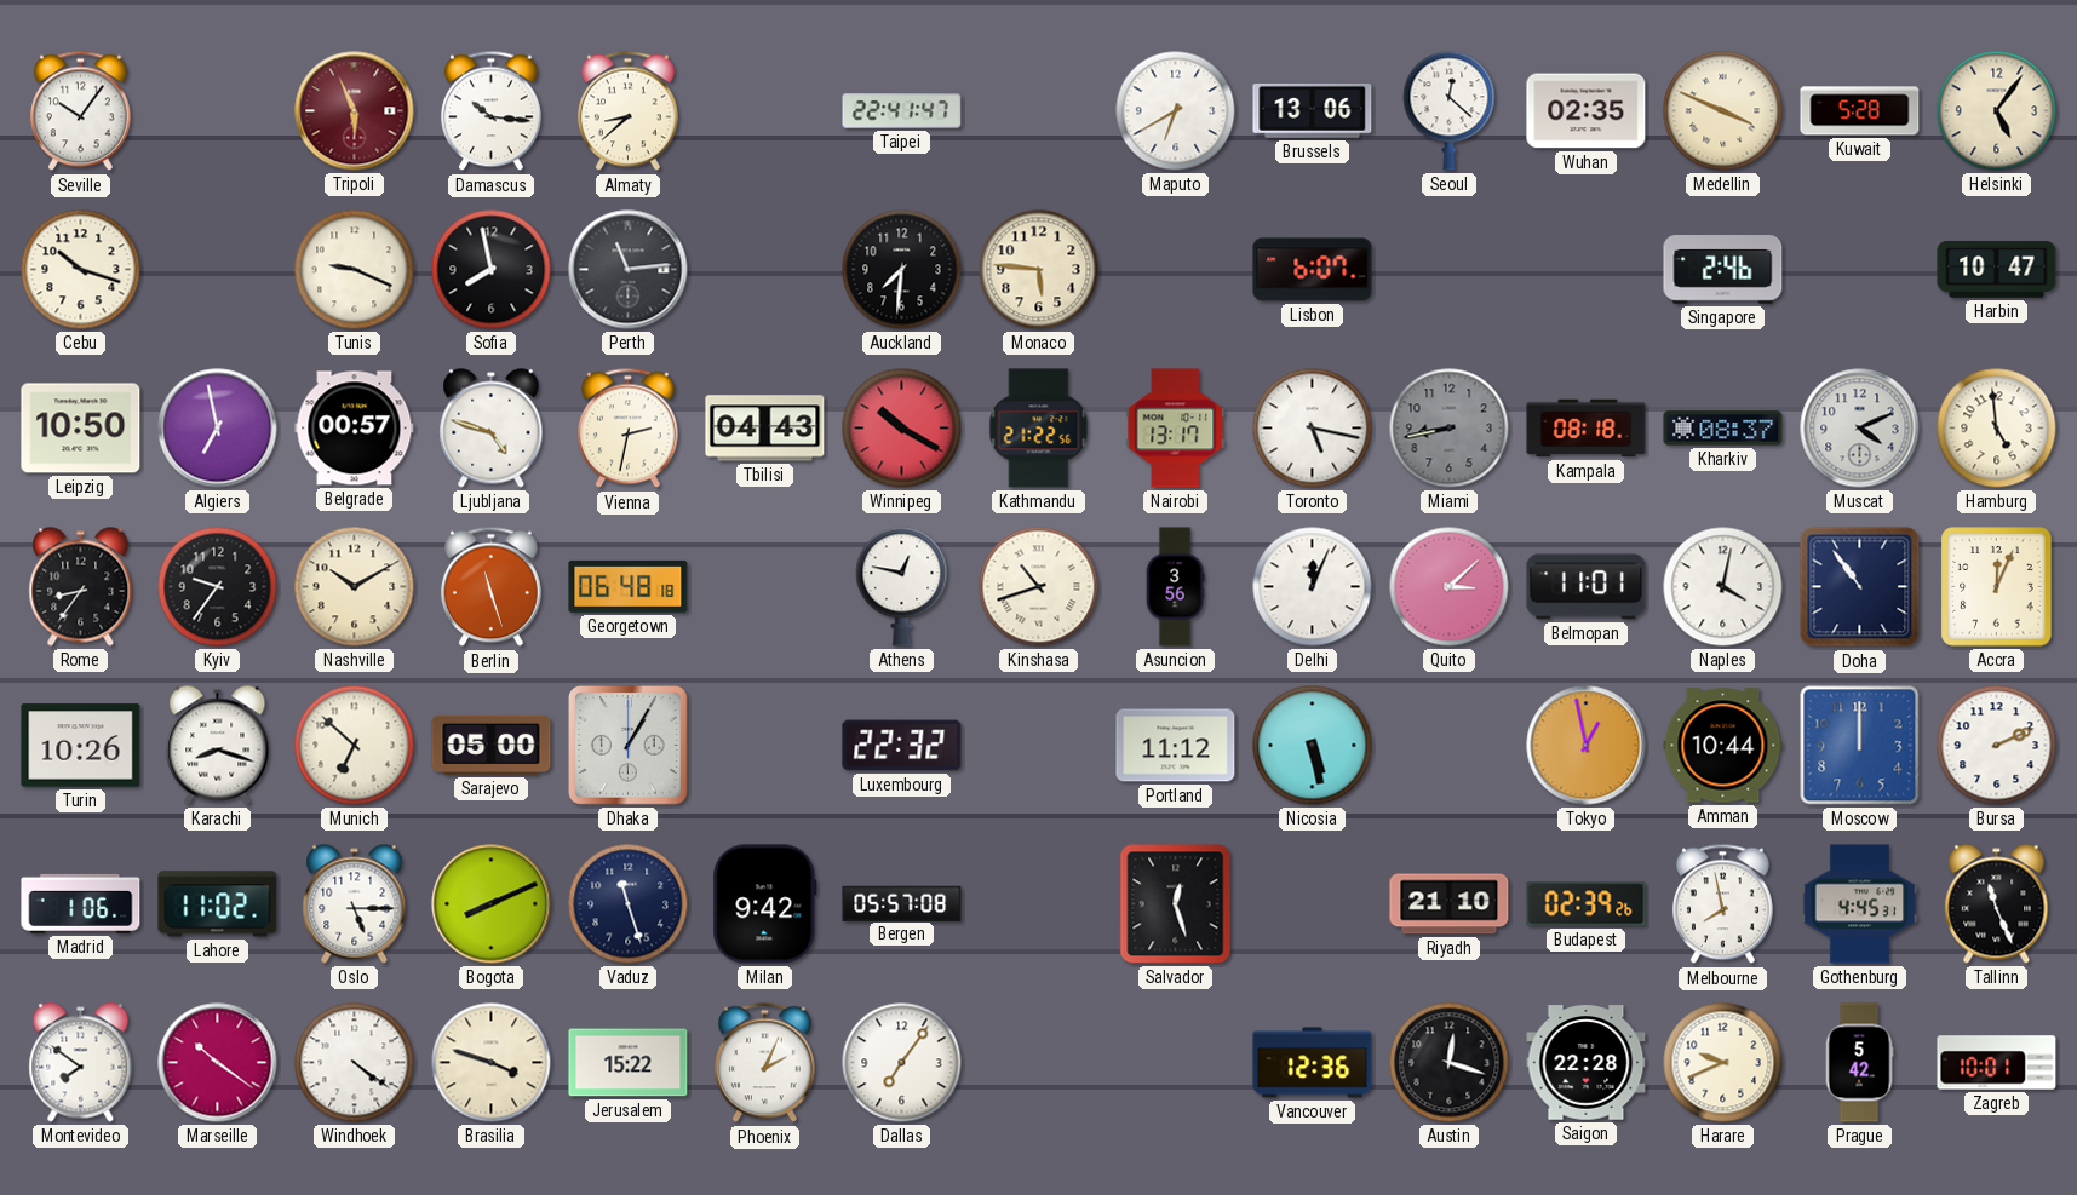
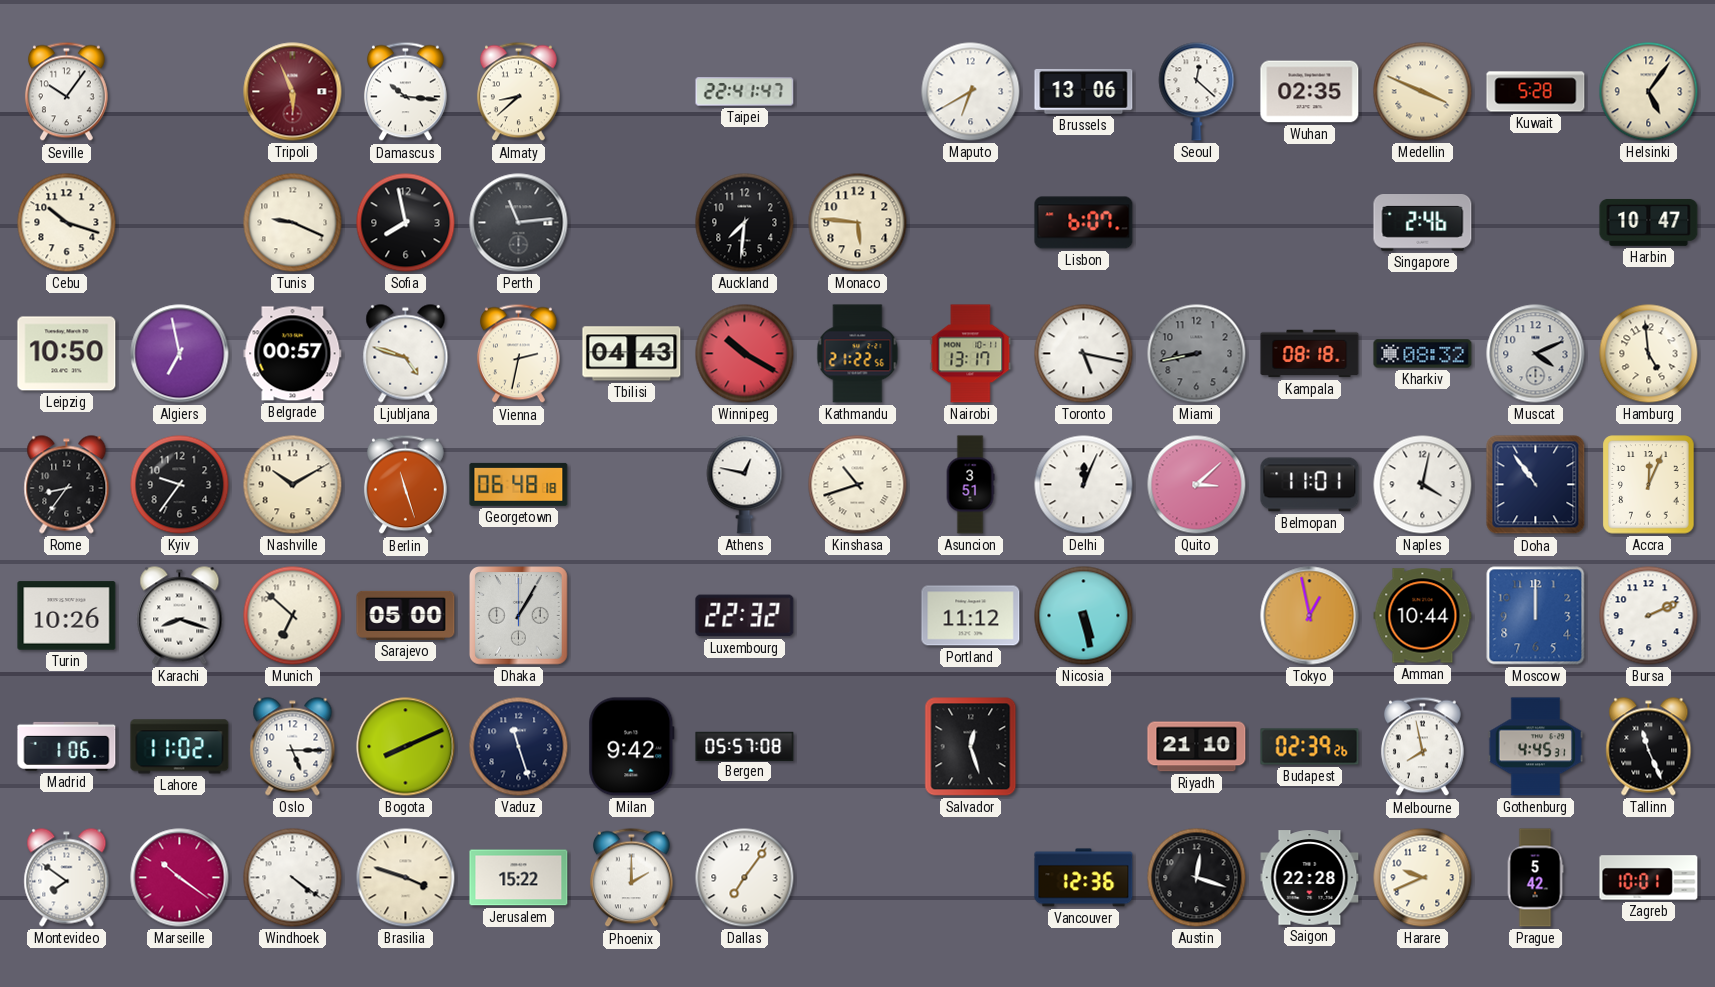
Kharkiv: 08:37 -> 08:32 (1423, 354)
Asuncion: 3:56 -> 3:51 (970, 485)
Phoenix: 2:04 -> 2:00 (631, 878)
